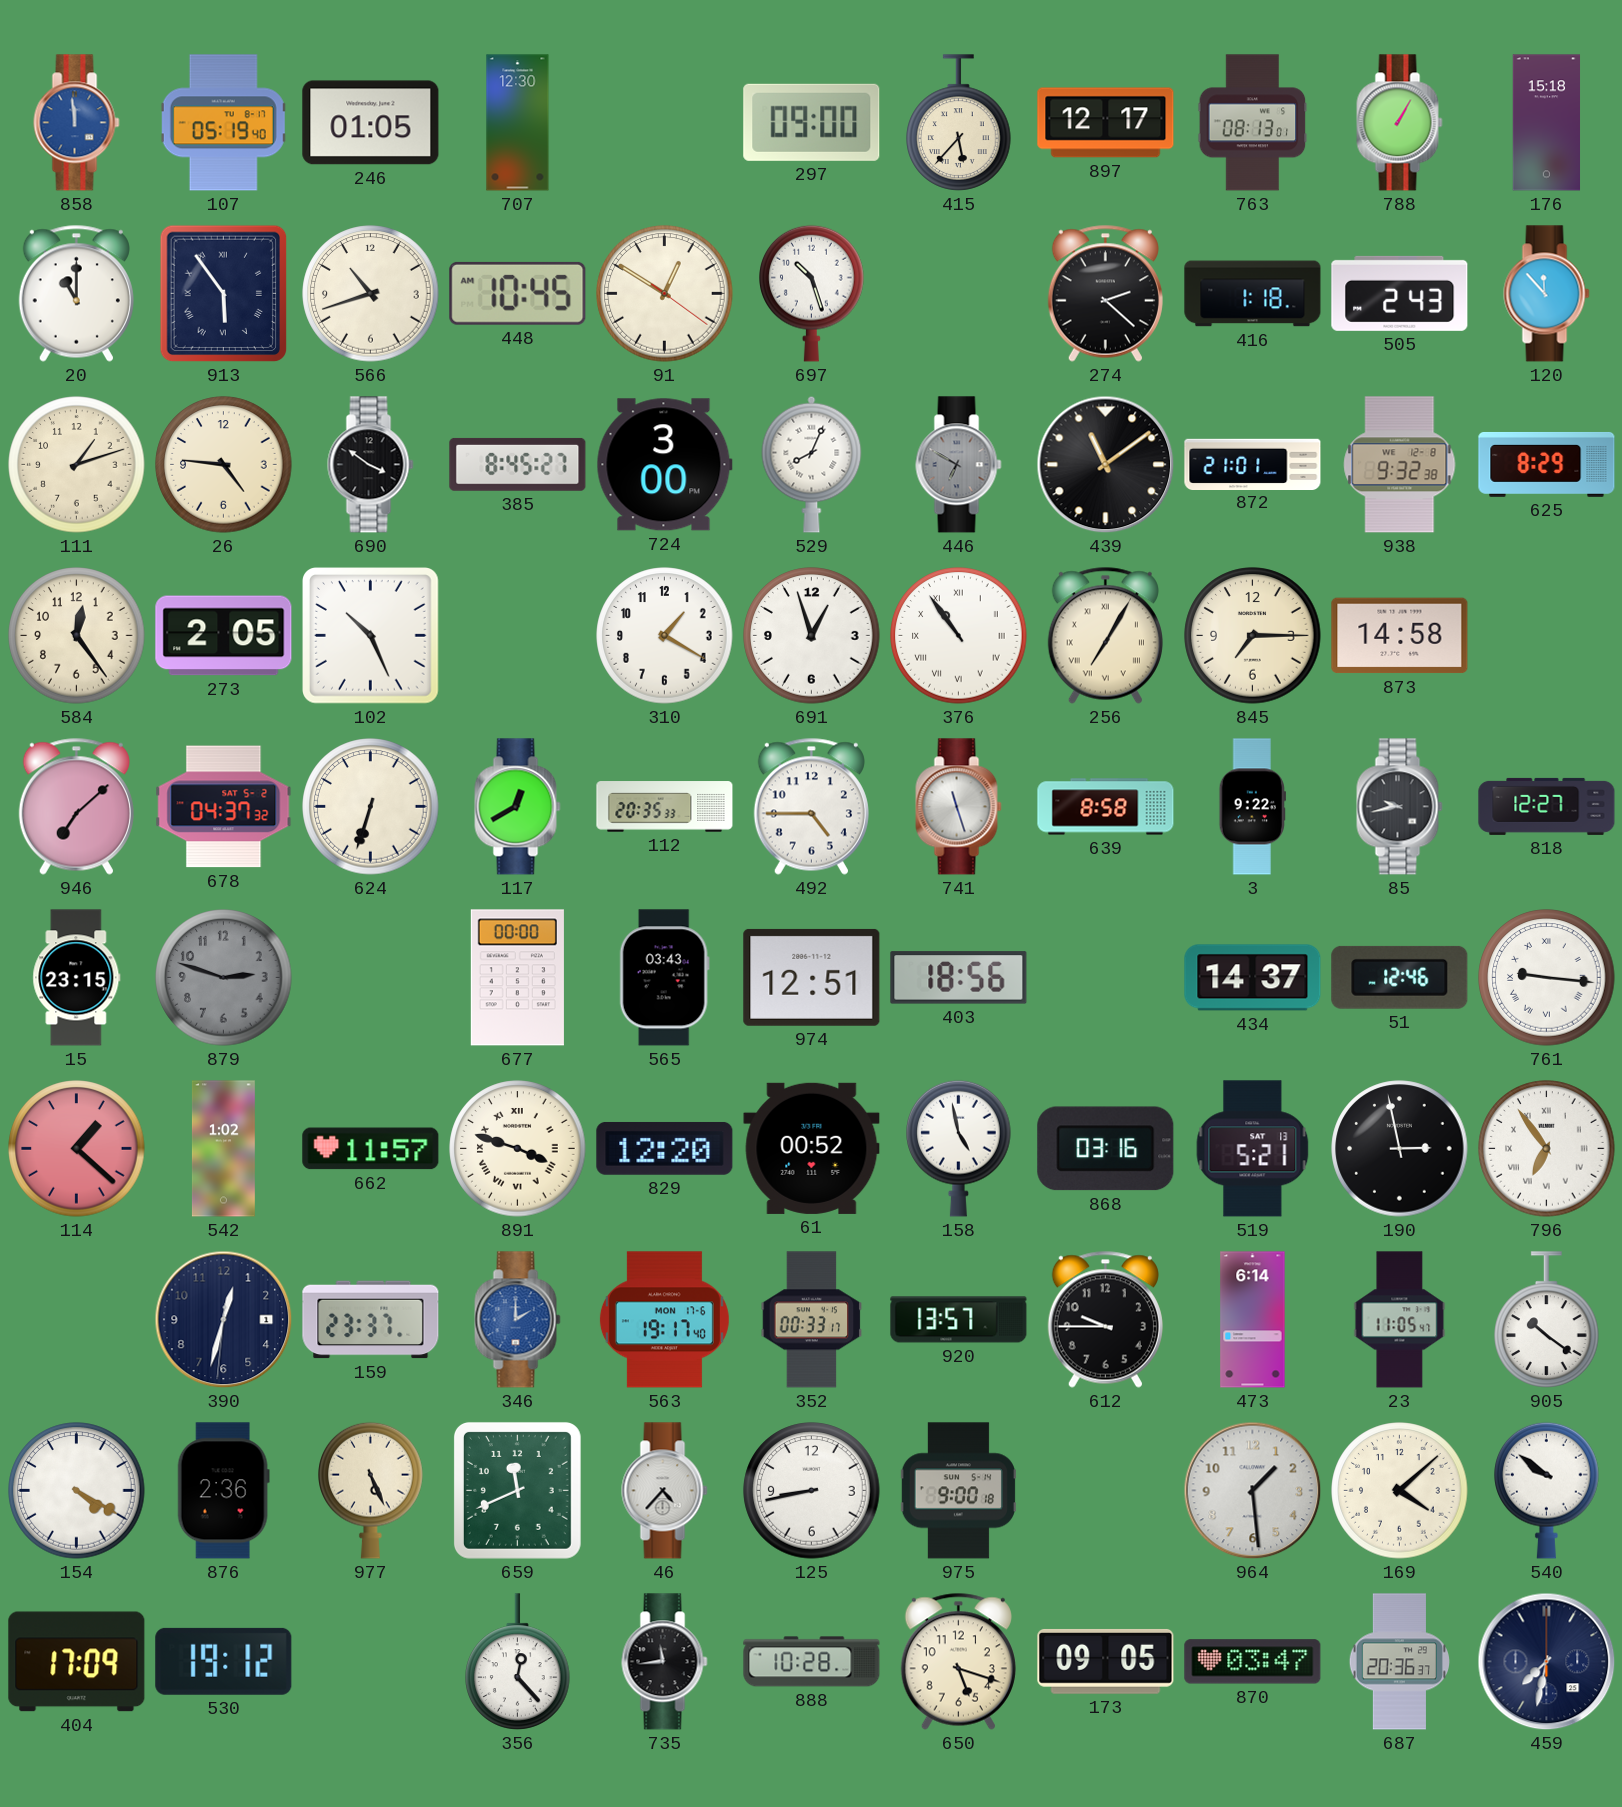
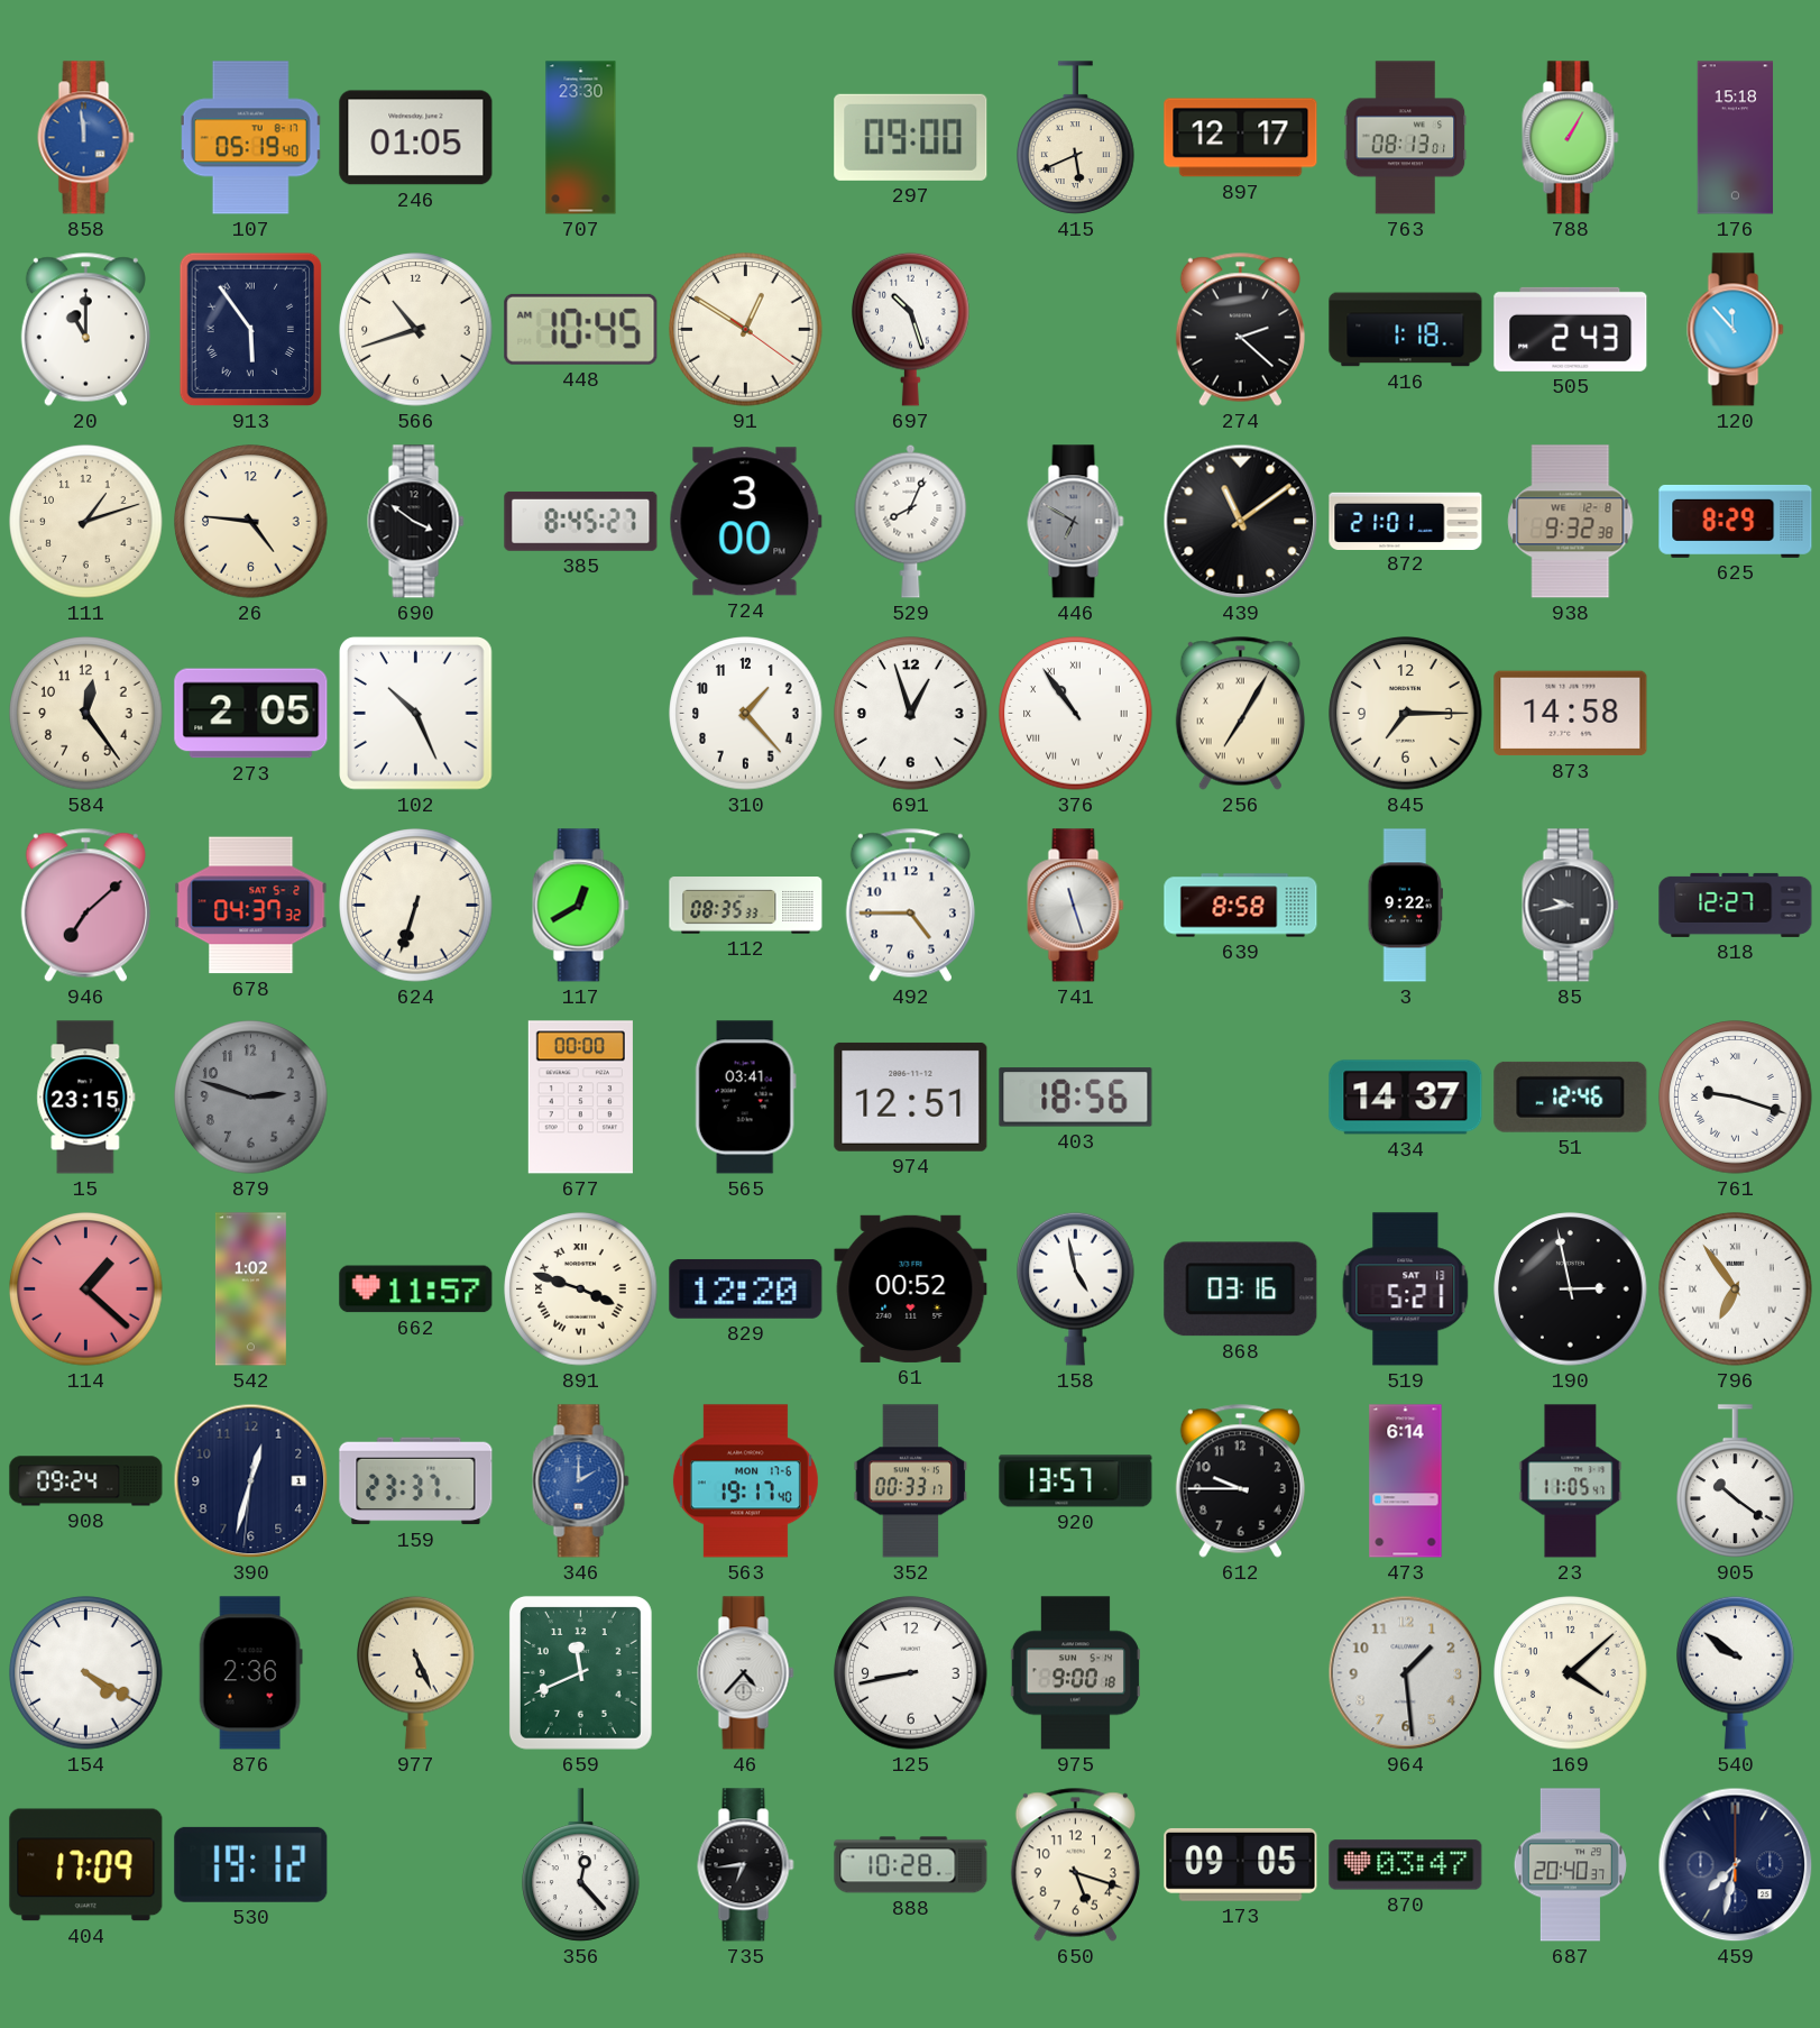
707: 12:30 -> 23:30 (581, 138)
415: 5:37 -> 5:41 (1076, 138)
310: 1:20 -> 1:23 (746, 714)
112: 20:35 -> 08:35 (746, 906)
565: 03:43 -> 03:41 (745, 1098)
761: 9:16 -> 9:18 (1736, 1098)
908: none -> 09:24 (86, 1481)
735: 11:44 -> 6:44 (746, 1865)
687: 20:36 -> 20:40 (1570, 1865)
